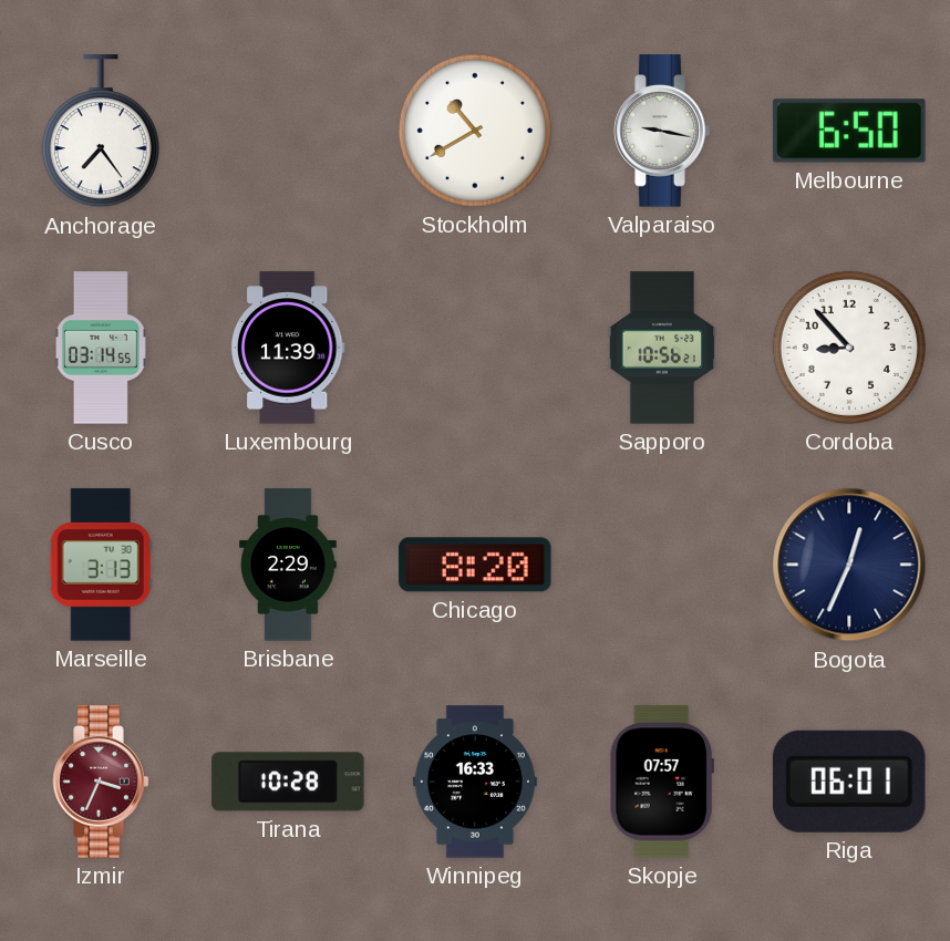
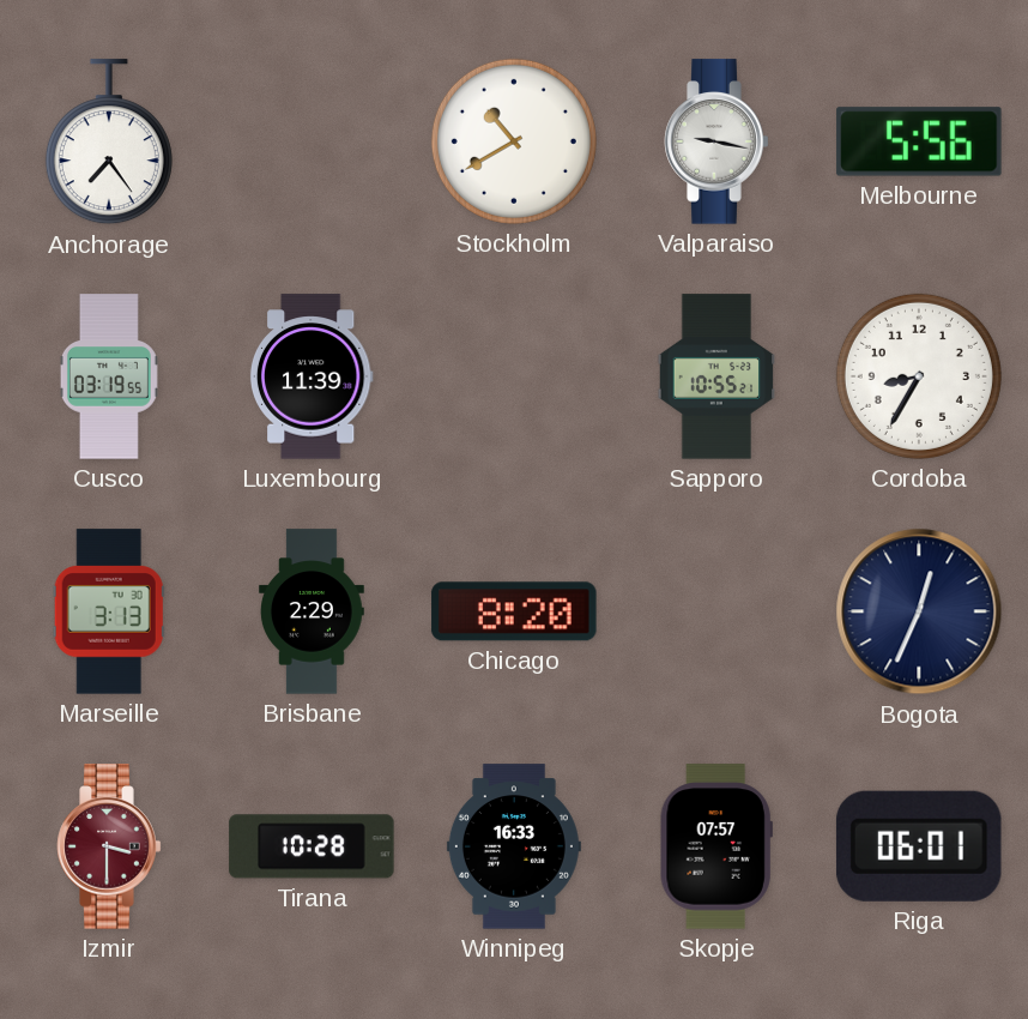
Melbourne: 6:50 -> 5:56 (919, 141)
Cusco: 03:14 -> 03:19 (109, 376)
Sapporo: 10:56 -> 10:55 (716, 376)
Cordoba: 8:53 -> 8:35 (919, 376)
Izmir: 3:34 -> 3:30 (109, 846)
